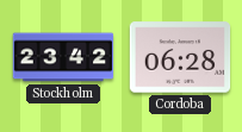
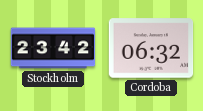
Cordoba: 06:28 -> 06:32 (151, 48)
